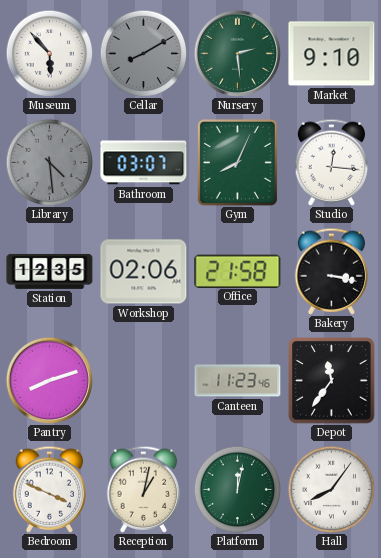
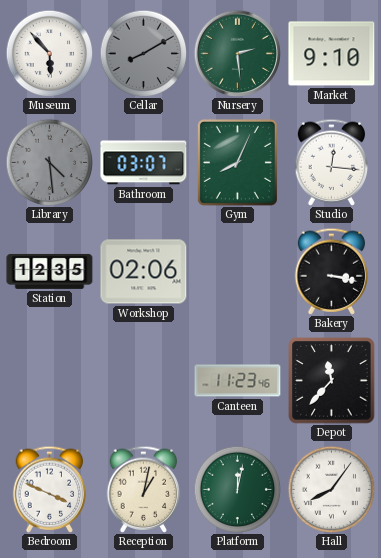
Office: 21:58 -> none (238, 271)
Pantry: 8:12 -> none (49, 380)
Depot: 11:36 -> 11:37 (332, 381)
